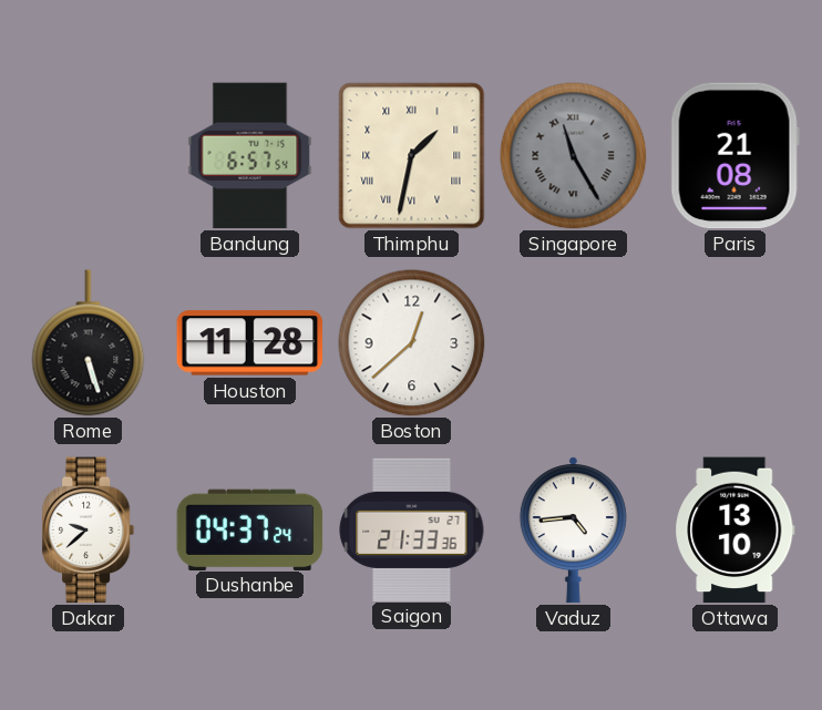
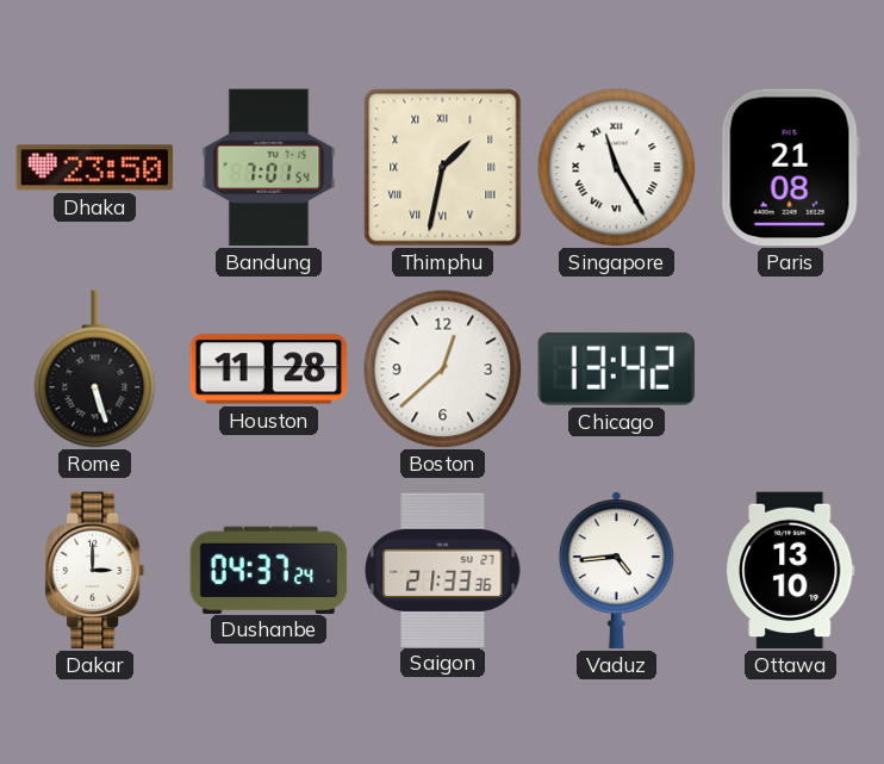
Dhaka: none -> 23:50 (95, 168)
Bandung: 6:57 -> 7:01 (269, 168)
Singapore dial: grey -> white (617, 168)
Chicago: none -> 13:42 (617, 368)
Dakar: 9:38 -> 3:00 (95, 571)
